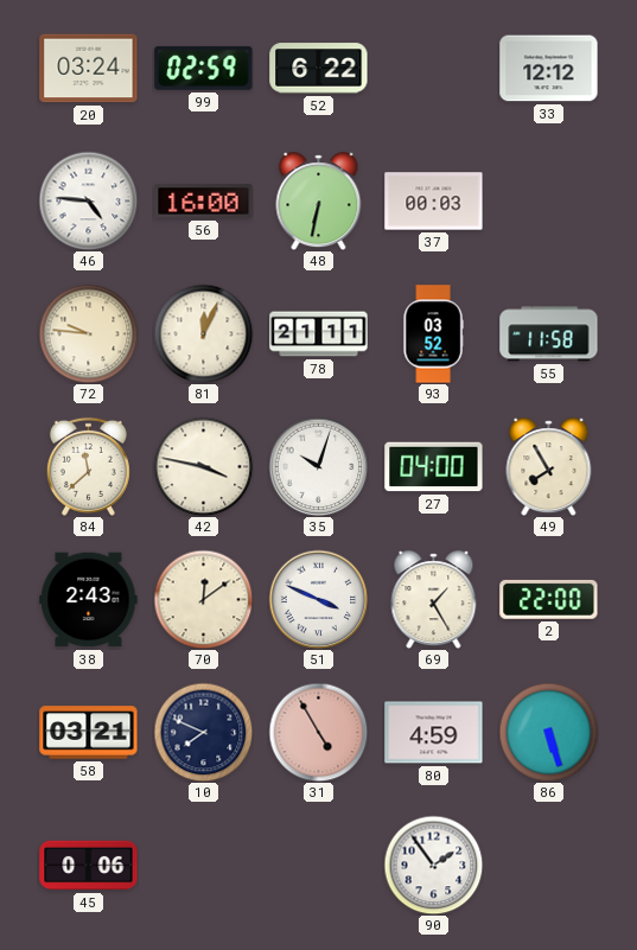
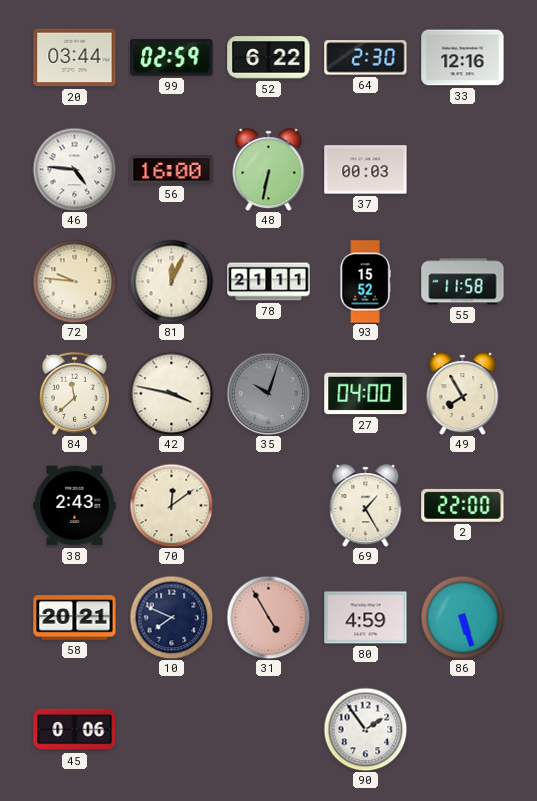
20: 03:24 -> 03:44 (75, 58)
64: none -> 2:30 (366, 58)
33: 12:12 -> 12:16 (463, 58)
93: 03:52 -> 15:52 (365, 282)
35 dial: white -> grey (268, 393)
51: 3:49 -> none (318, 599)
58: 03:21 -> 20:21 (75, 618)
